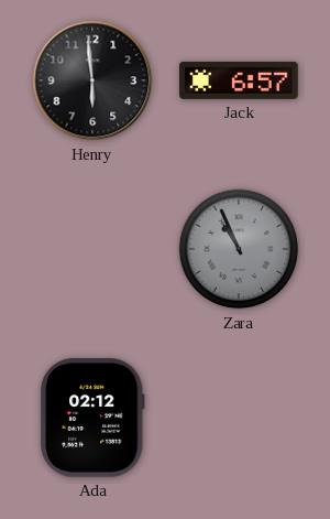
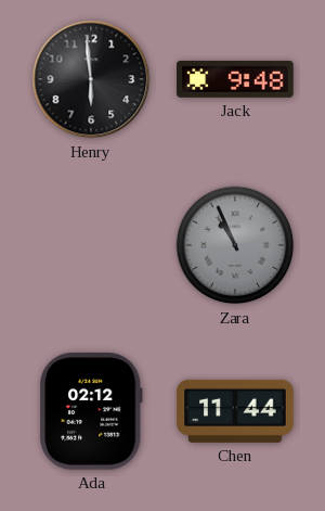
Jack: 6:57 -> 9:48 (235, 79)
Chen: none -> 11:44 (235, 411)
